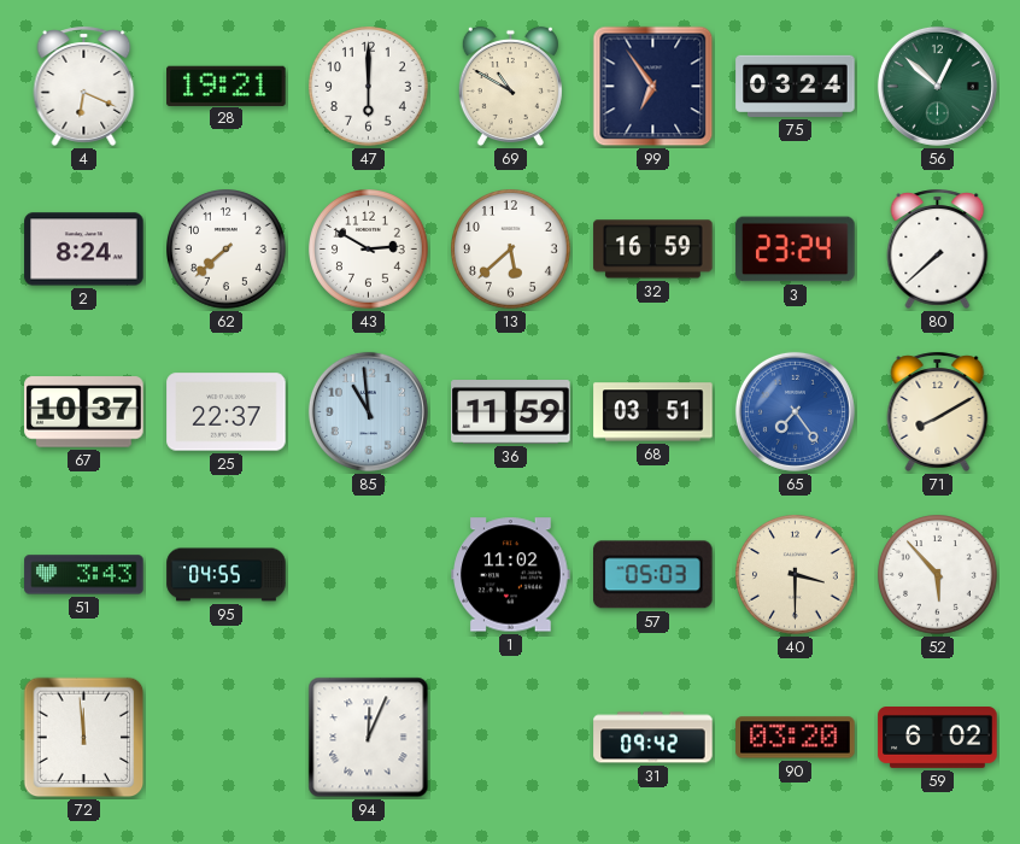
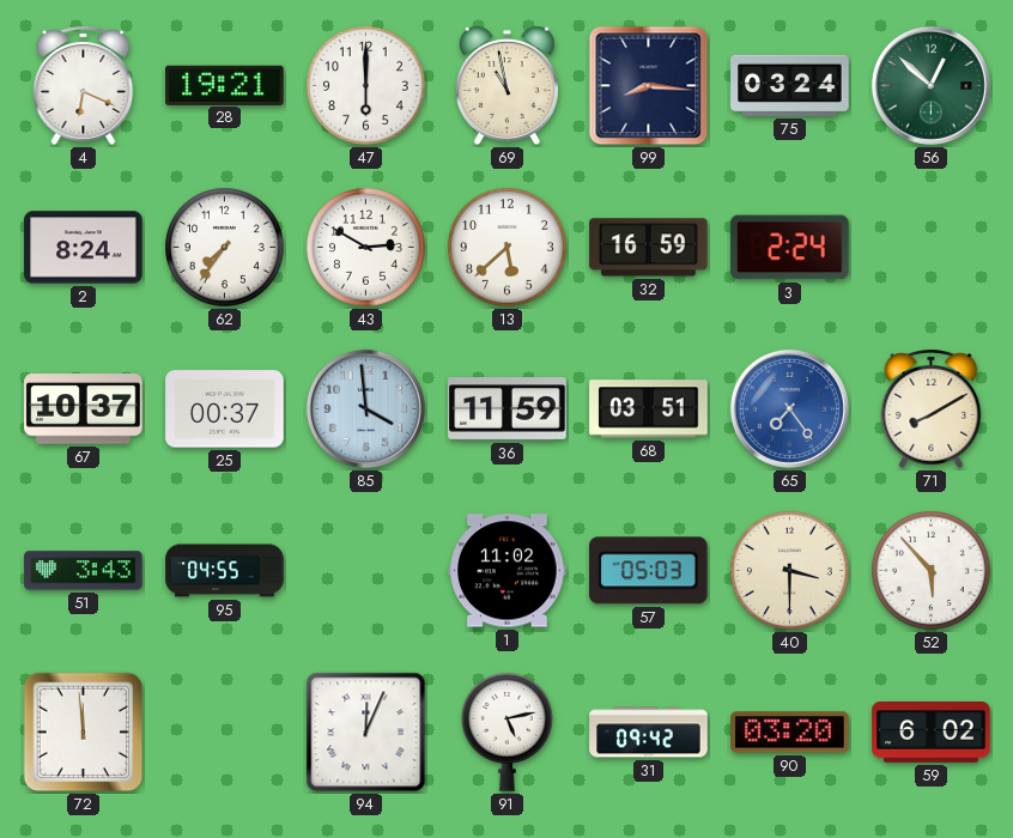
69: 10:50 -> 10:58 (506, 86)
99: 6:54 -> 8:16 (649, 86)
62: 7:38 -> 7:36 (225, 248)
3: 23:24 -> 2:24 (790, 248)
80: 7:38 -> none (938, 248)
25: 22:37 -> 00:37 (225, 409)
85: 10:59 -> 3:59 (365, 408)
91: none -> 5:13 (508, 731)
